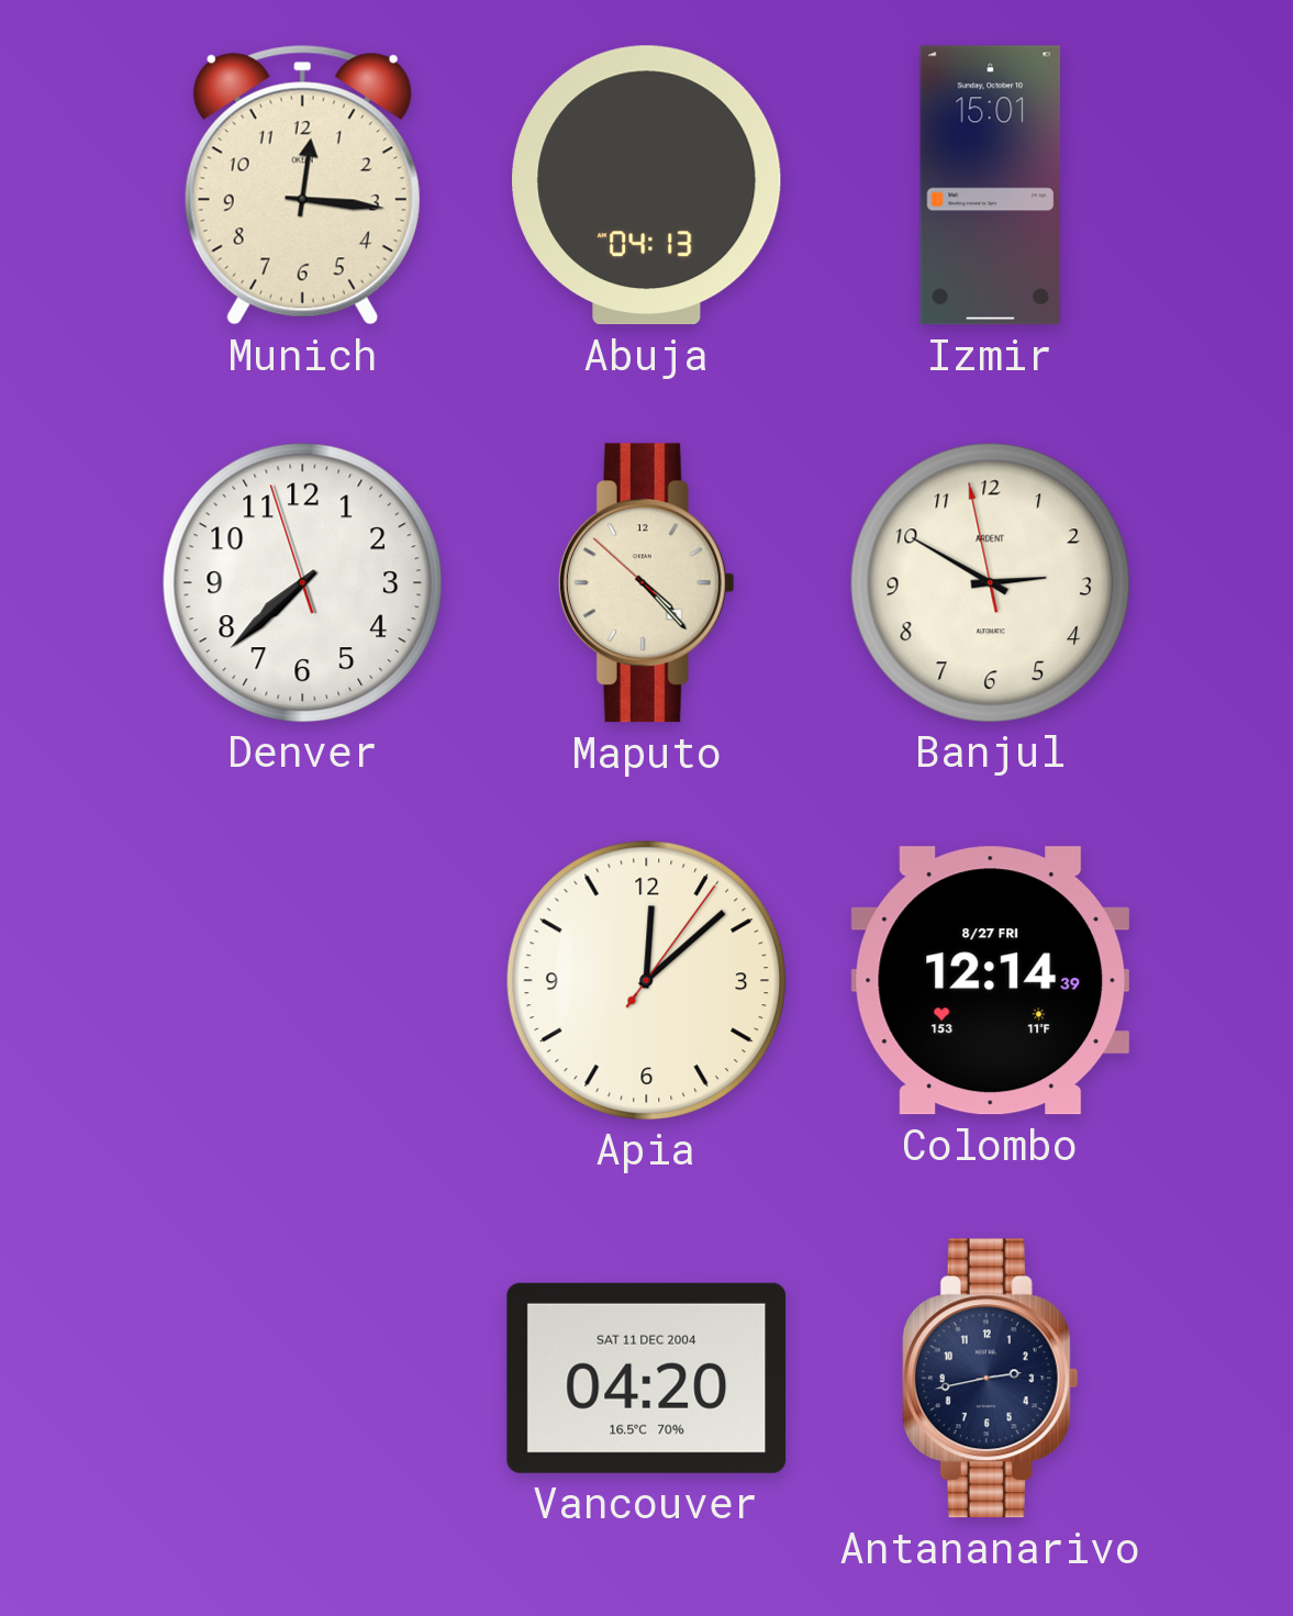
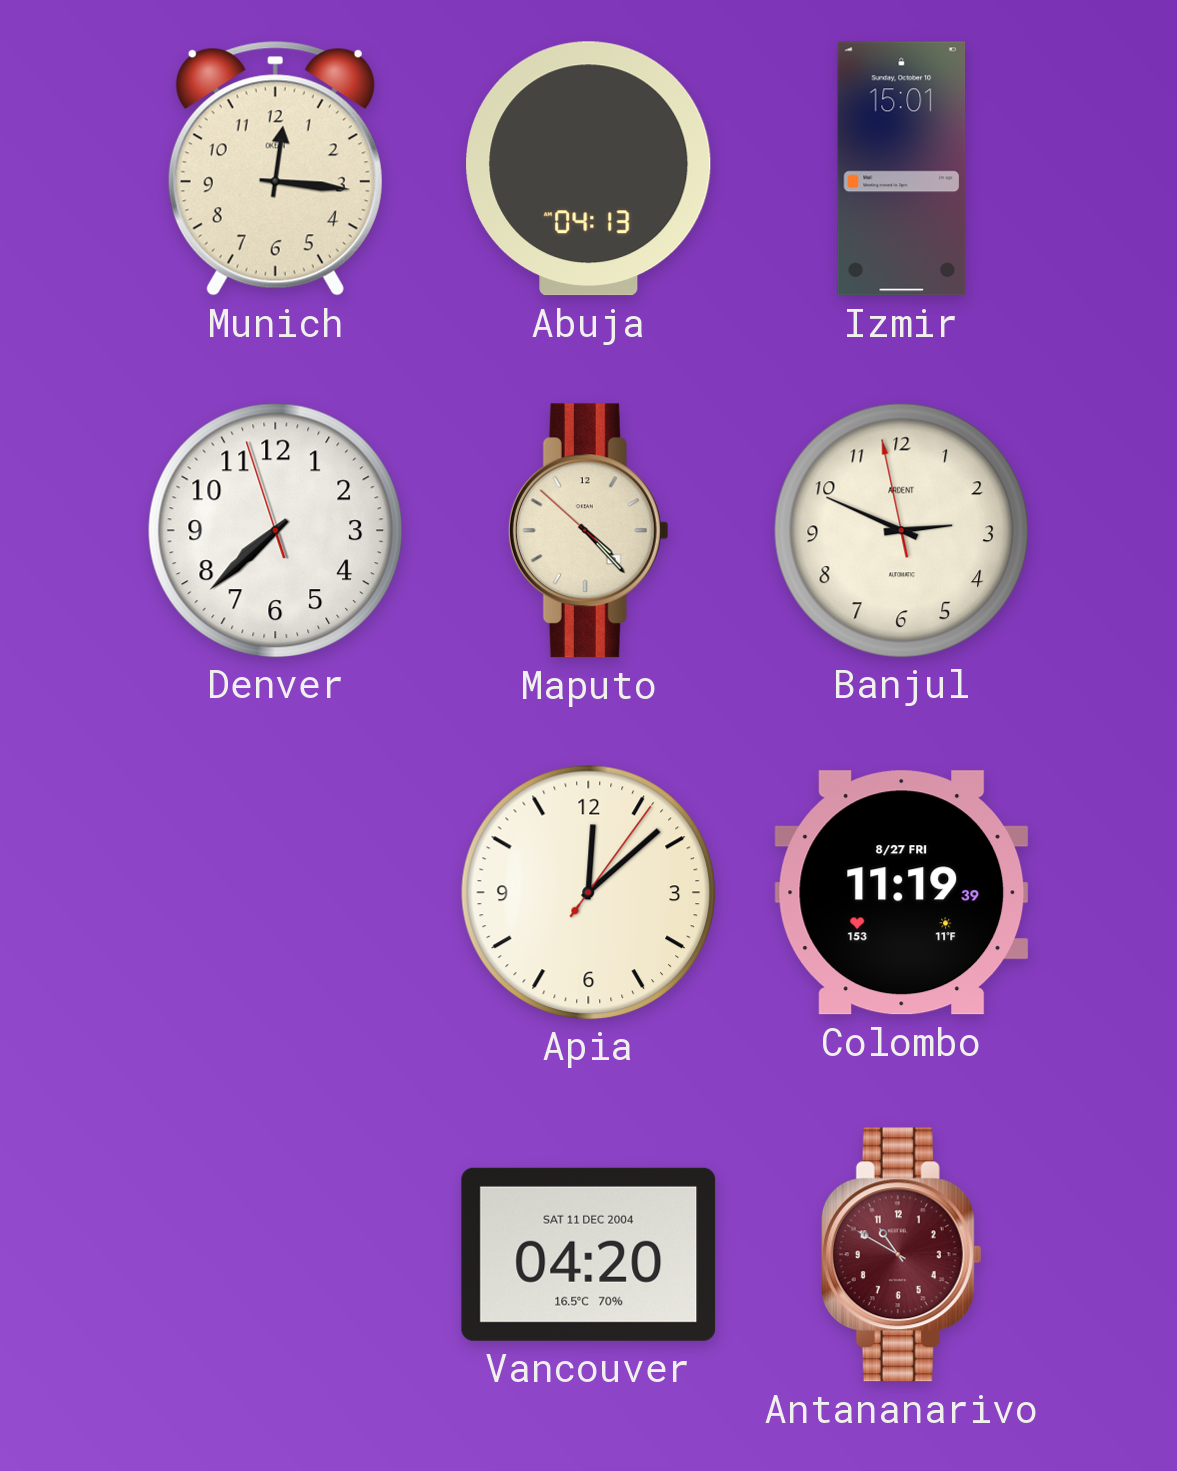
Banjul: 2:49 -> 2:48 (901, 530)
Colombo: 12:14 -> 11:19 (902, 893)
Antananarivo: 2:43 -> 10:50 (901, 1255)
Antananarivo dial: navy -> burgundy (901, 1255)
